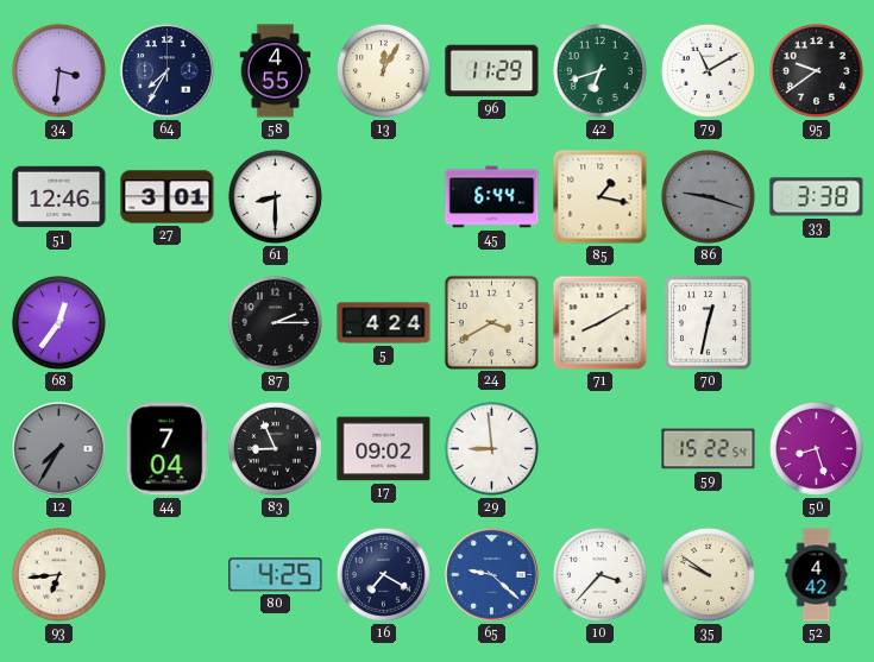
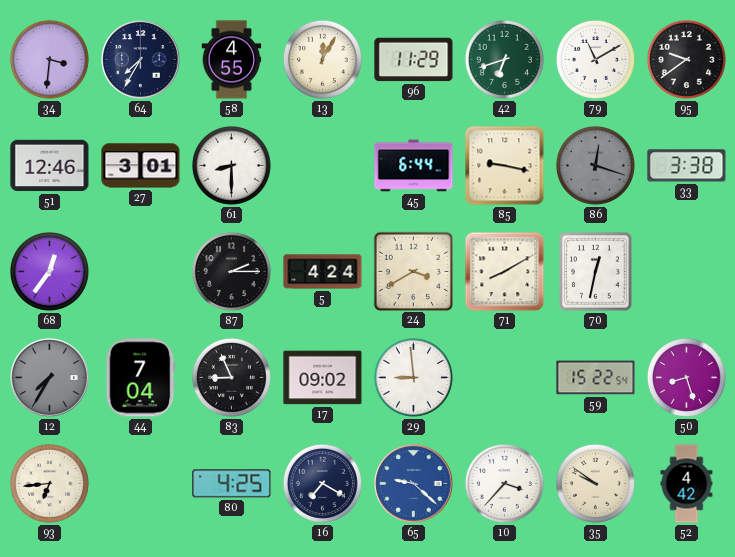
85: 1:17 -> 9:17 (505, 166)
86: 9:18 -> 12:18 (595, 165)
